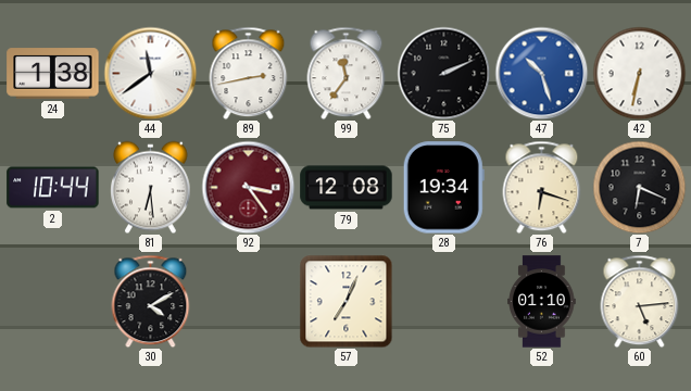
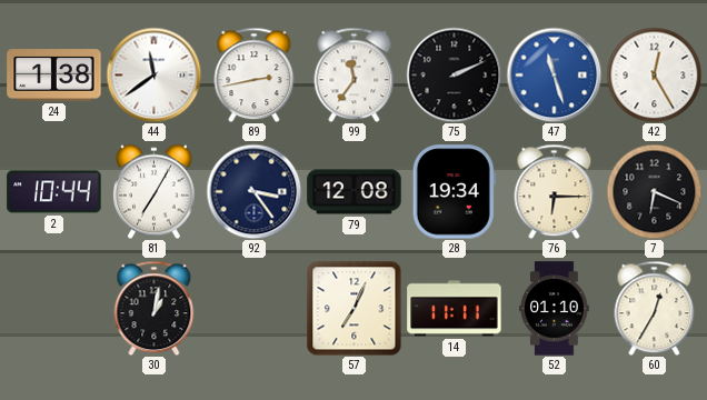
47: 10:27 -> 11:27 (554, 74)
42: 6:32 -> 12:25 (654, 74)
81: 6:29 -> 7:05 (155, 191)
92 dial: burgundy -> navy (253, 191)
76: 6:18 -> 6:15 (555, 191)
30: 4:10 -> 1:02 (155, 308)
14: none -> 11:11 (455, 309)
60: 5:14 -> 12:35 (655, 308)
